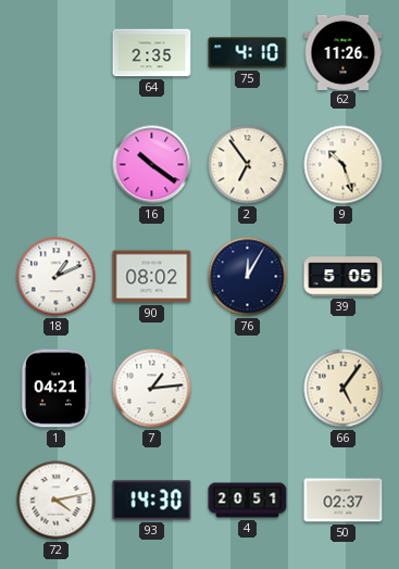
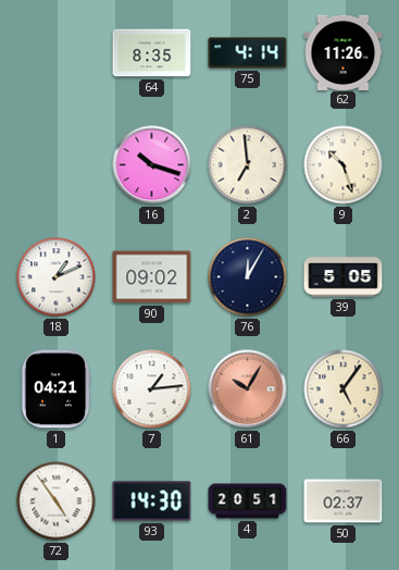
64: 2:35 -> 8:35 (152, 53)
75: 4:10 -> 4:14 (248, 53)
16: 10:21 -> 10:18 (152, 165)
2: 6:54 -> 6:59 (248, 165)
90: 08:02 -> 09:02 (152, 277)
61: none -> 10:05 (248, 389)
72: 4:13 -> 4:54 (57, 501)
